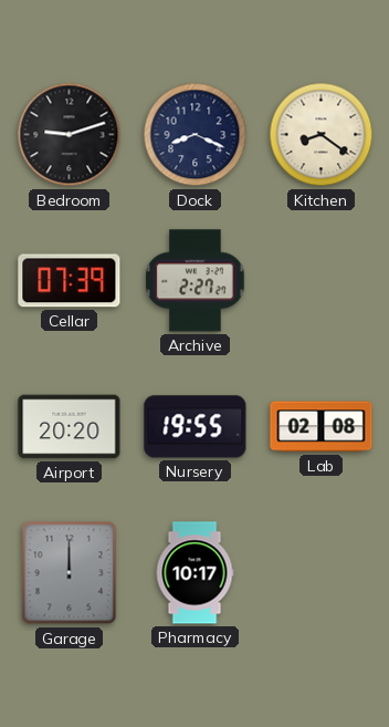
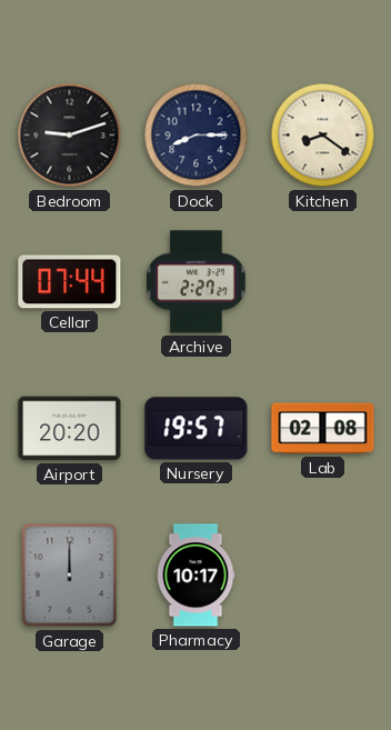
Dock: 8:19 -> 8:15 (197, 136)
Cellar: 07:39 -> 07:44 (70, 282)
Nursery: 19:55 -> 19:57 (197, 429)
